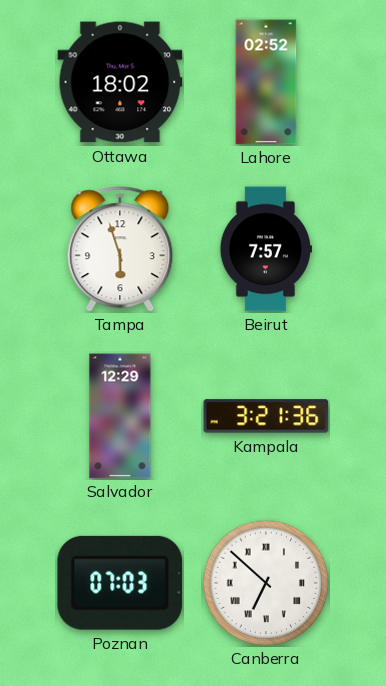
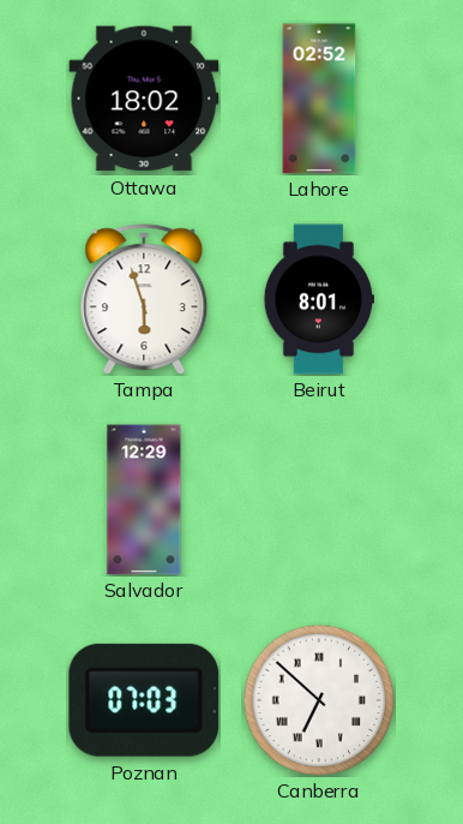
Beirut: 7:57 -> 8:01 (319, 299)
Kampala: 3:21 -> none (266, 416)
